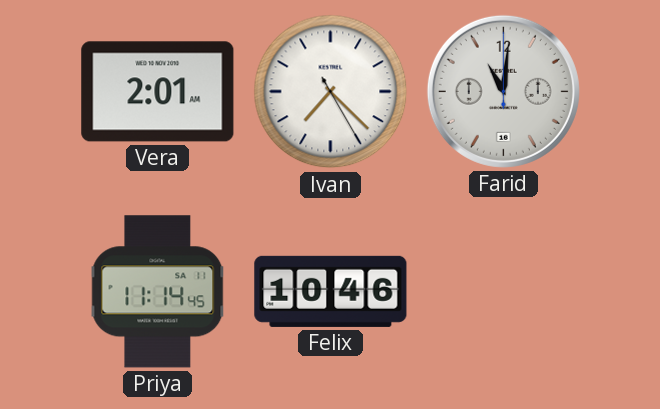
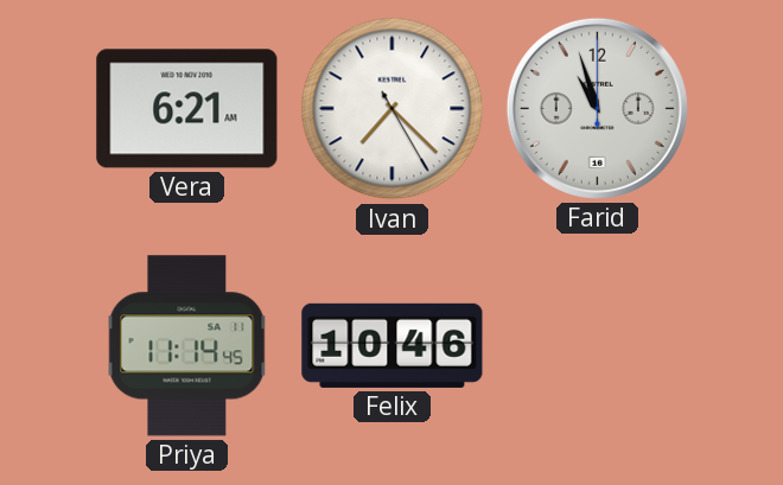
Vera: 2:01 -> 6:21 (187, 109)
Farid: 11:01 -> 10:57 (597, 108)
